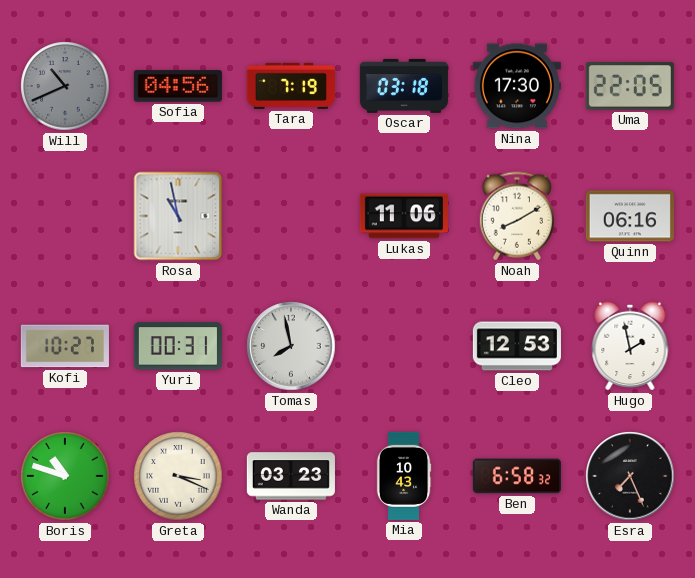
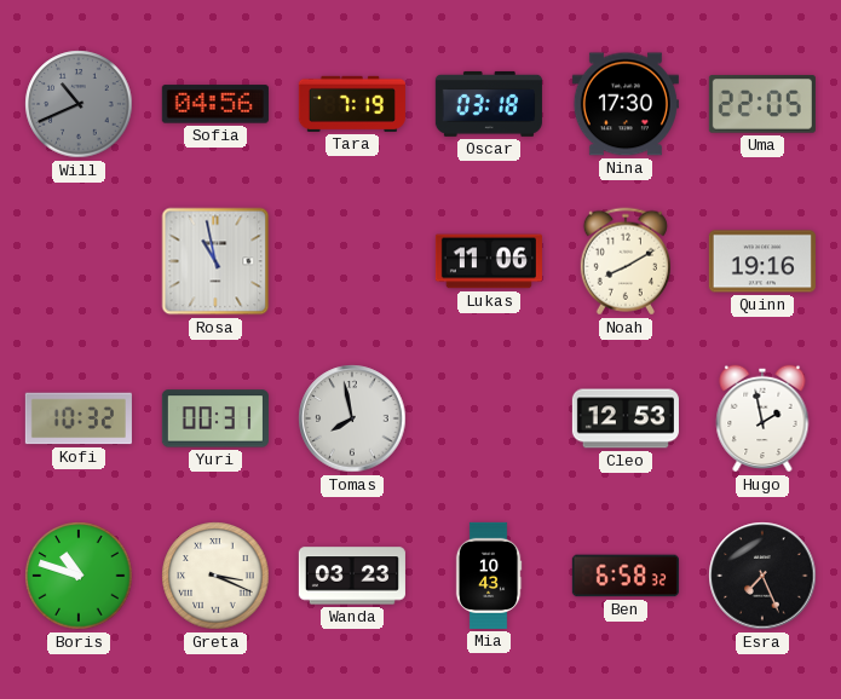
Quinn: 06:16 -> 19:16 (762, 261)
Kofi: 10:27 -> 10:32 (79, 418)
